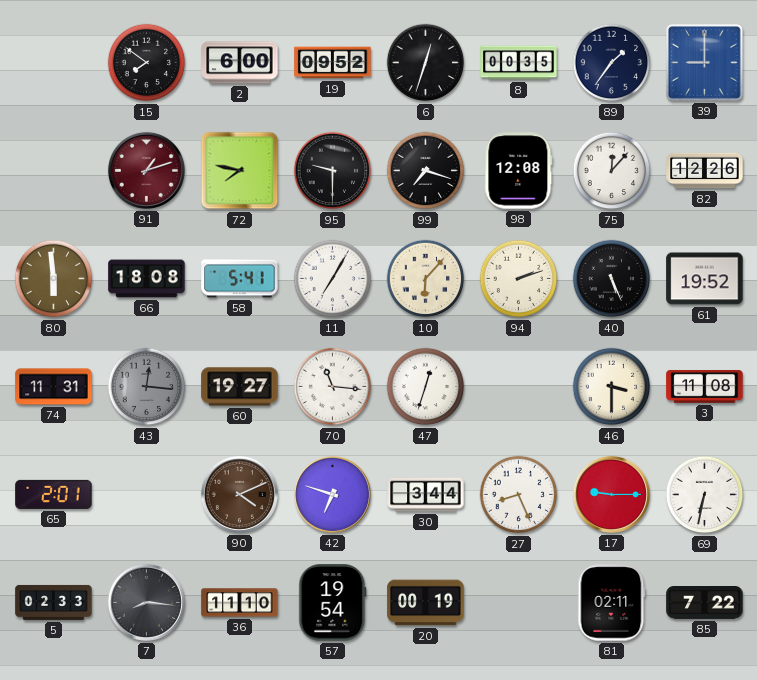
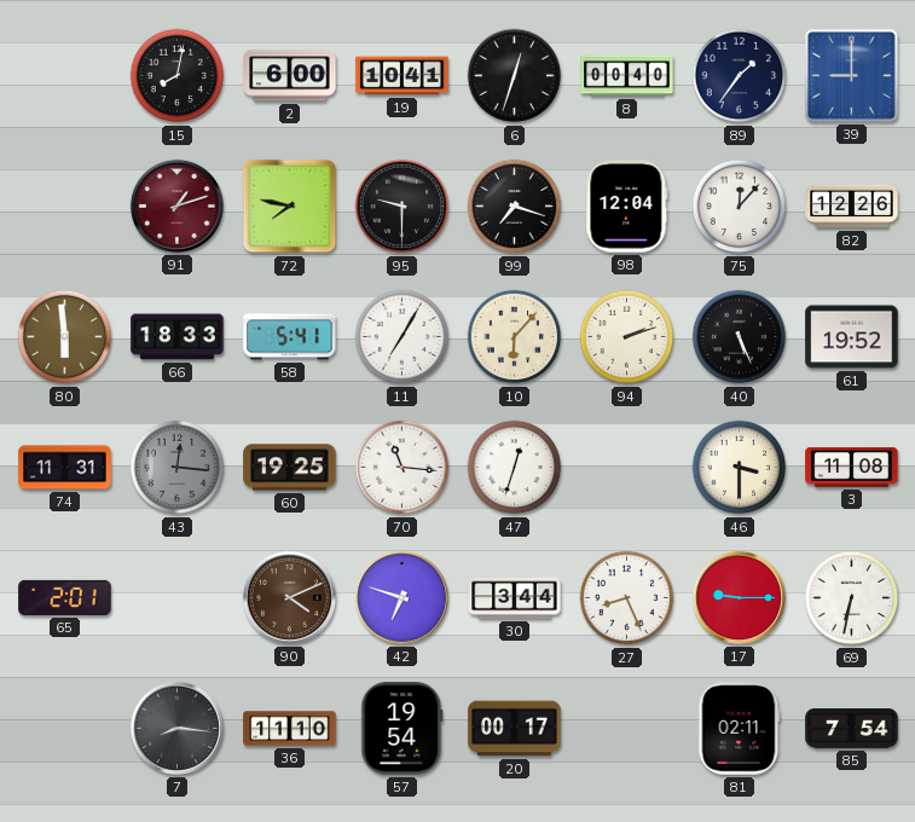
15: 7:51 -> 8:02 (178, 76)
19: 09:52 -> 10:41 (403, 76)
8: 00:35 -> 00:40 (627, 76)
98: 12:08 -> 12:04 (627, 207)
66: 18:08 -> 18:33 (178, 337)
60: 19:27 -> 19:25 (290, 468)
5: 02:33 -> none (54, 602)
20: 00:19 -> 00:17 (515, 729)
85: 7:22 -> 7:54 (852, 729)
